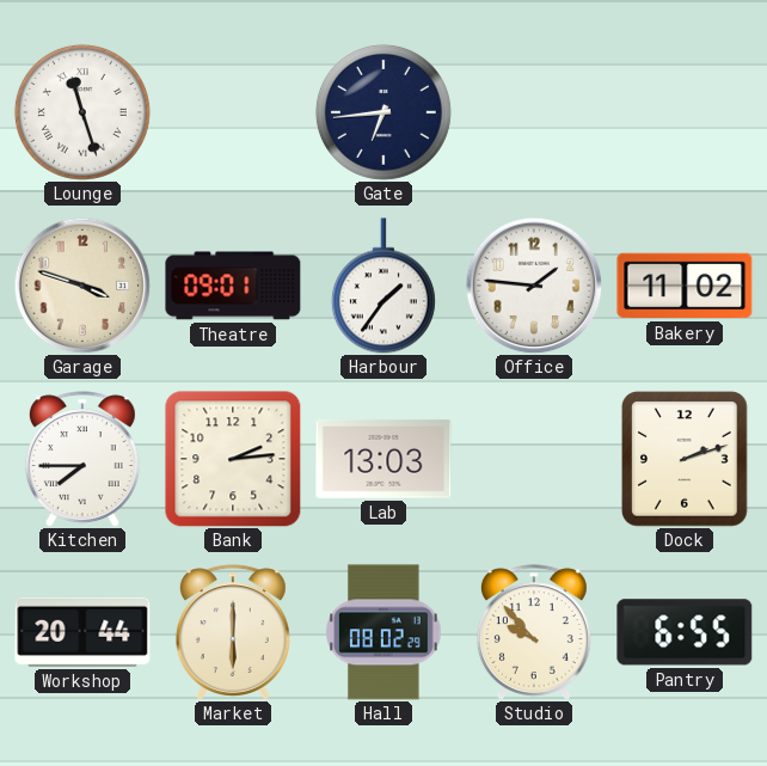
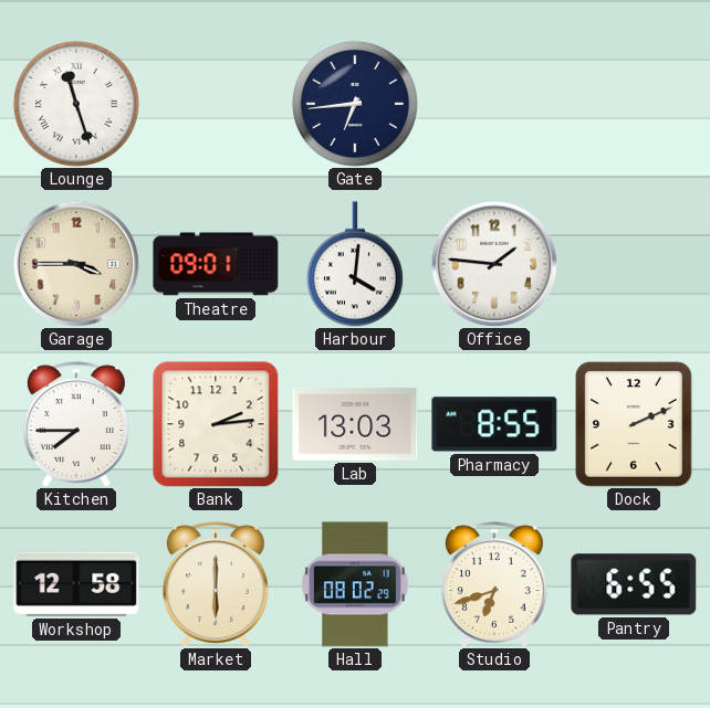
Garage: 3:48 -> 3:45 (76, 264)
Harbour: 1:36 -> 4:01 (355, 264)
Bakery: 11:02 -> none (685, 286)
Pharmacy: none -> 8:55 (494, 424)
Dock: 2:12 -> 2:11 (634, 424)
Workshop: 20:44 -> 12:58 (76, 584)
Studio: 9:53 -> 6:42 (494, 584)
